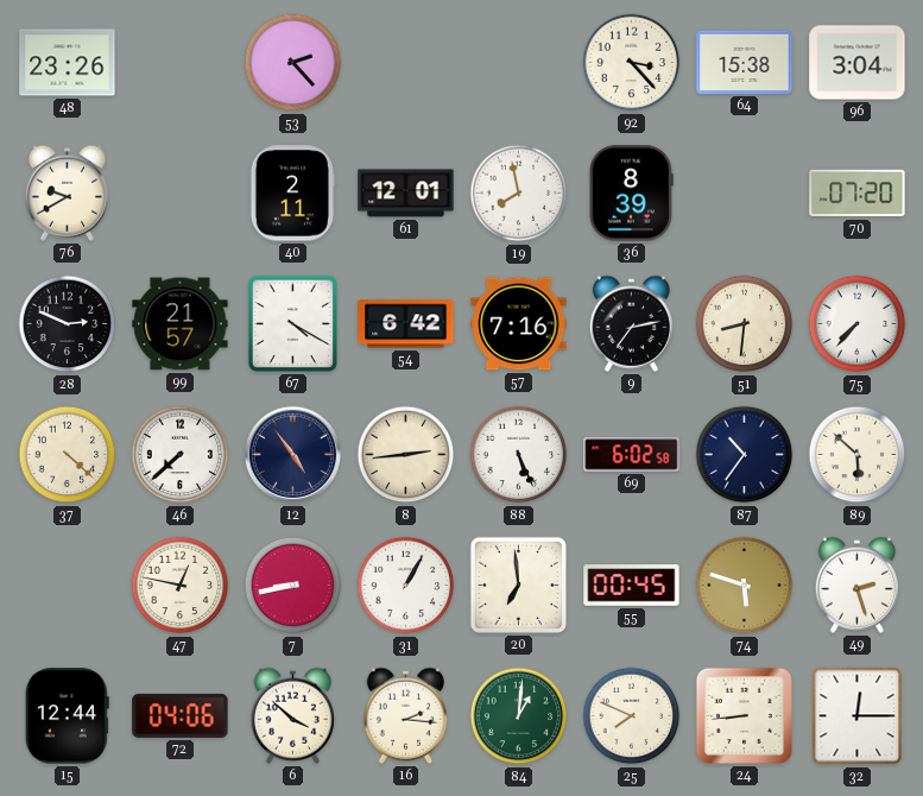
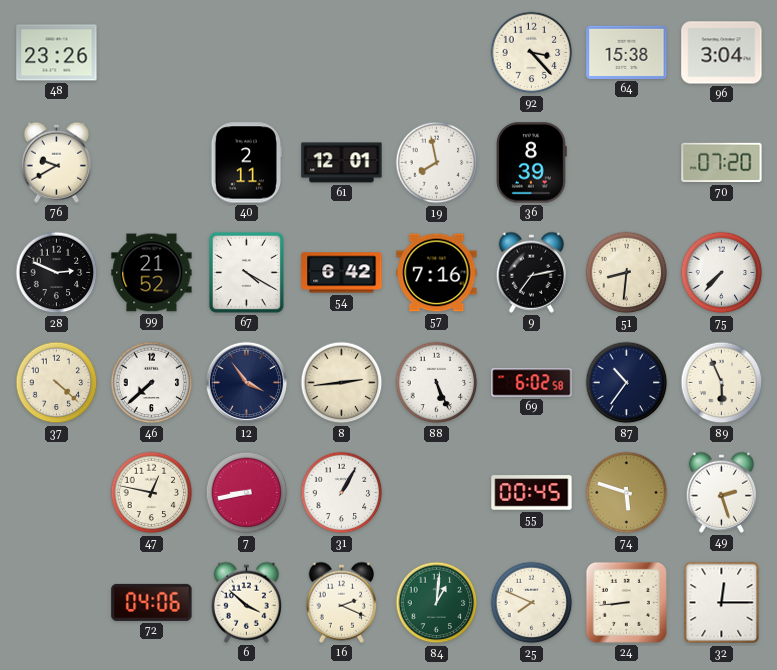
53: 2:23 -> none (293, 63)
99: 21:57 -> 21:52 (152, 273)
12: 4:54 -> 3:54 (247, 383)
89: 5:52 -> 5:56 (722, 383)
20: 6:59 -> none (518, 585)
15: 12:44 -> none (67, 716)
16: 2:16 -> 2:19 (341, 602)
